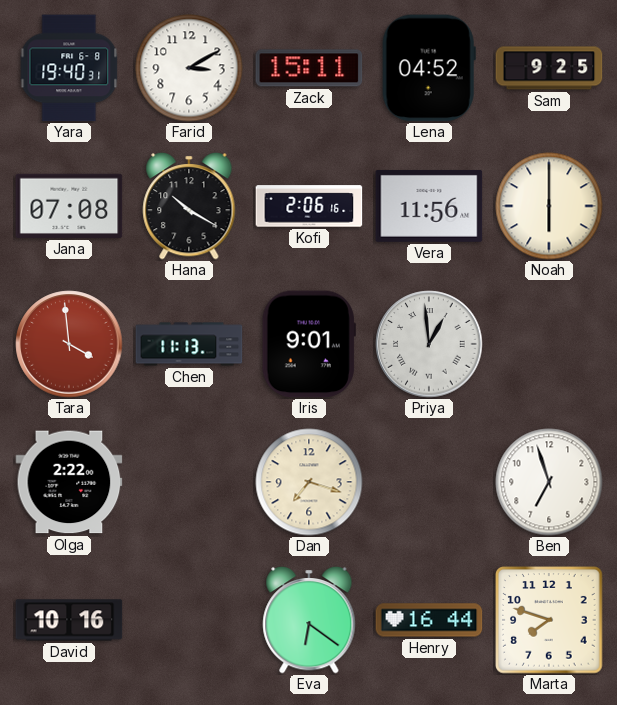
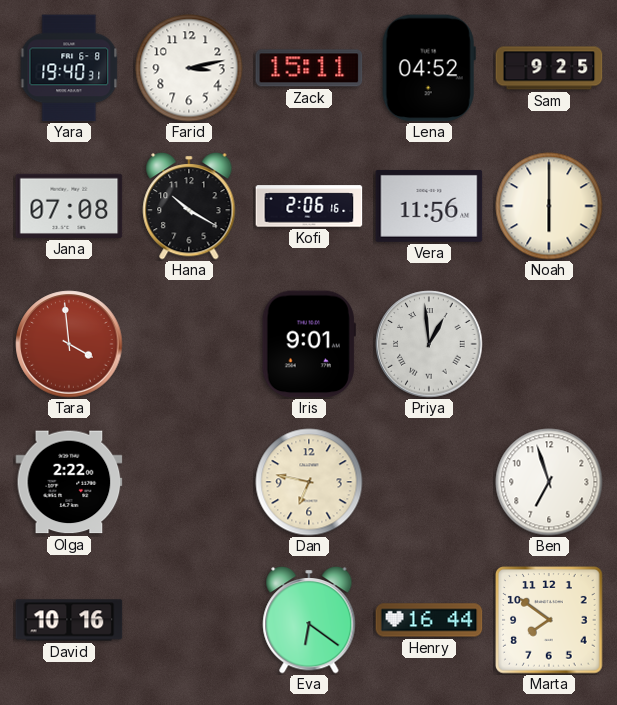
Farid: 3:10 -> 3:13 (189, 68)
Chen: 11:13 -> none (189, 344)
Dan: 7:18 -> 6:47 (309, 482)
Marta: 7:48 -> 7:51 (549, 620)
